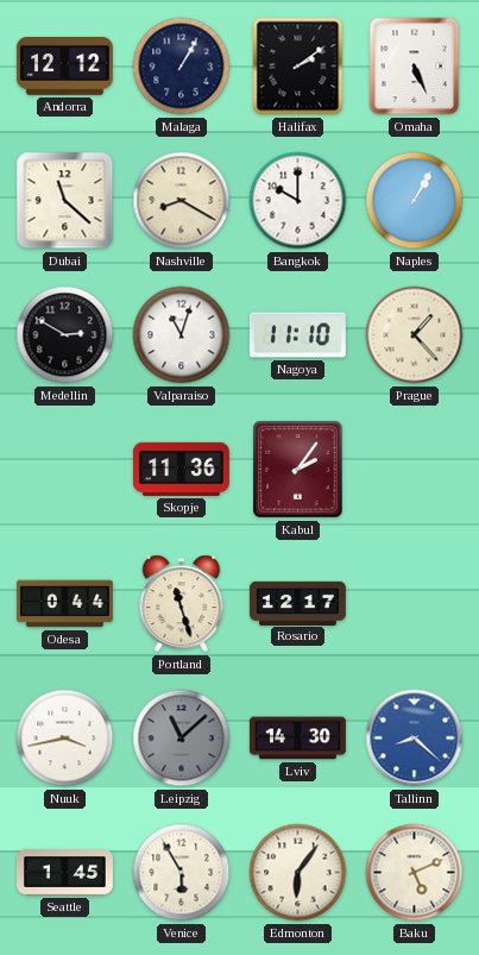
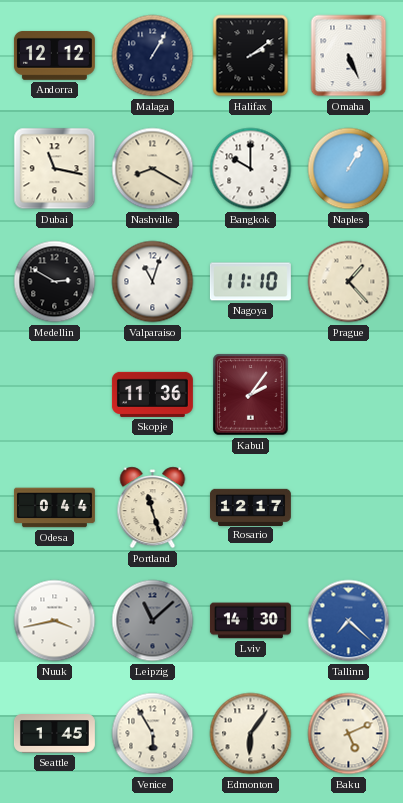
Dubai: 11:22 -> 11:17 (55, 169)
Tallinn: 8:22 -> 7:22 (349, 621)
